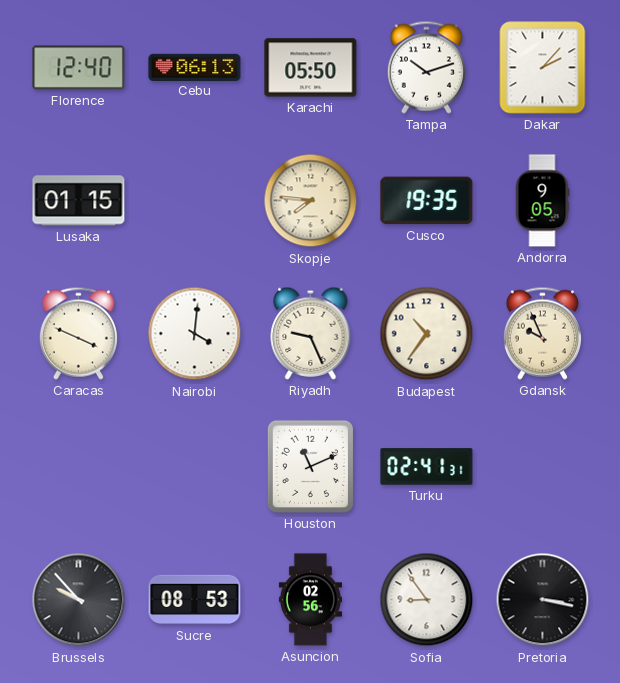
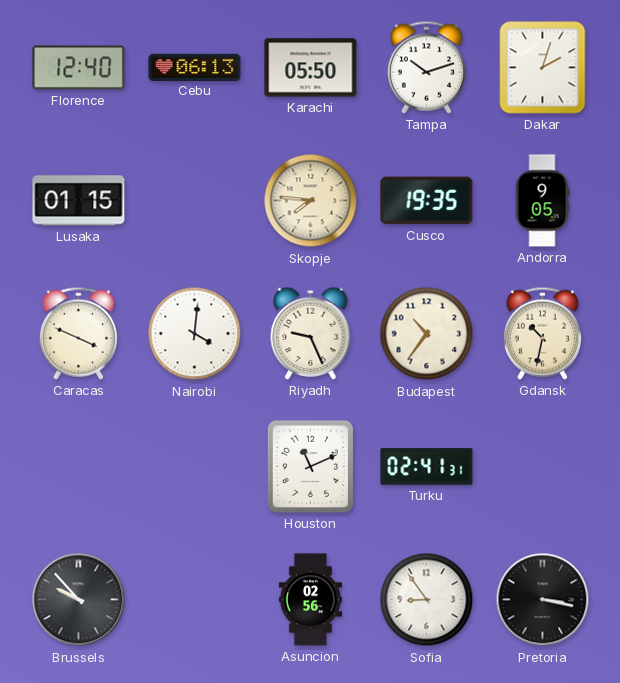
Dakar: 2:07 -> 2:03 (543, 68)
Gdansk: 9:56 -> 10:32 (542, 333)
Sucre: 08:53 -> none (195, 600)
